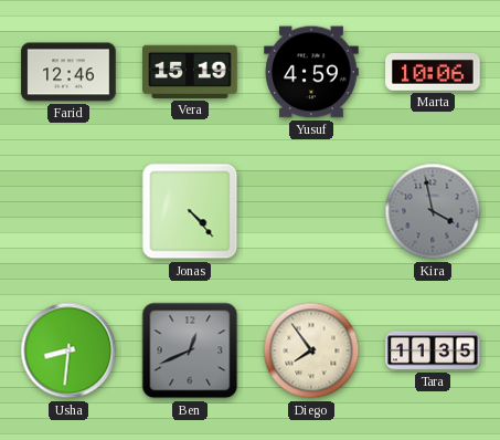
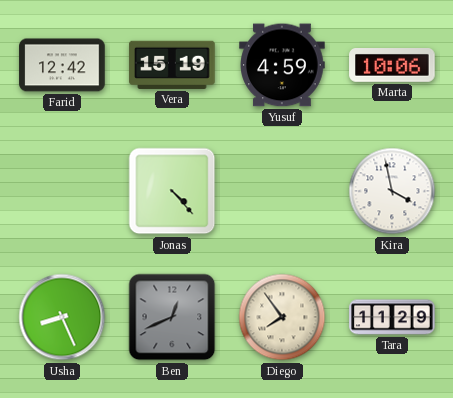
Farid: 12:46 -> 12:42 (62, 65)
Kira dial: grey -> white (392, 191)
Usha: 8:31 -> 8:26 (62, 317)
Tara: 11:35 -> 11:29 (392, 317)
